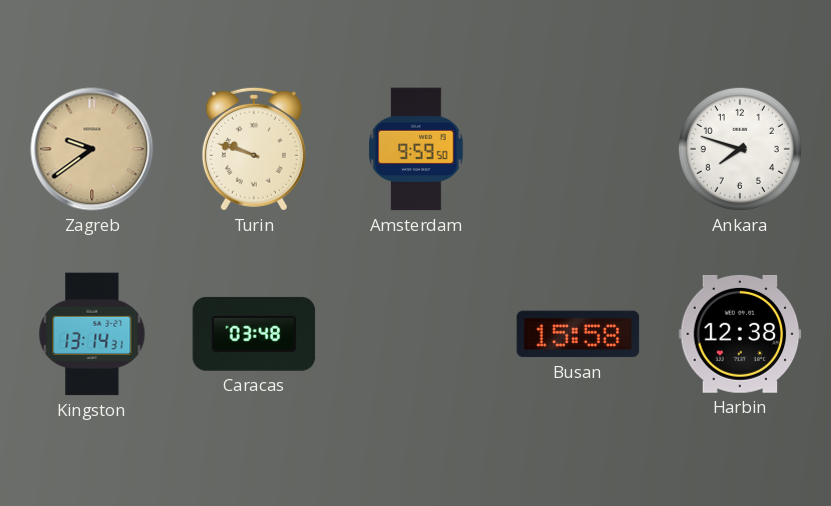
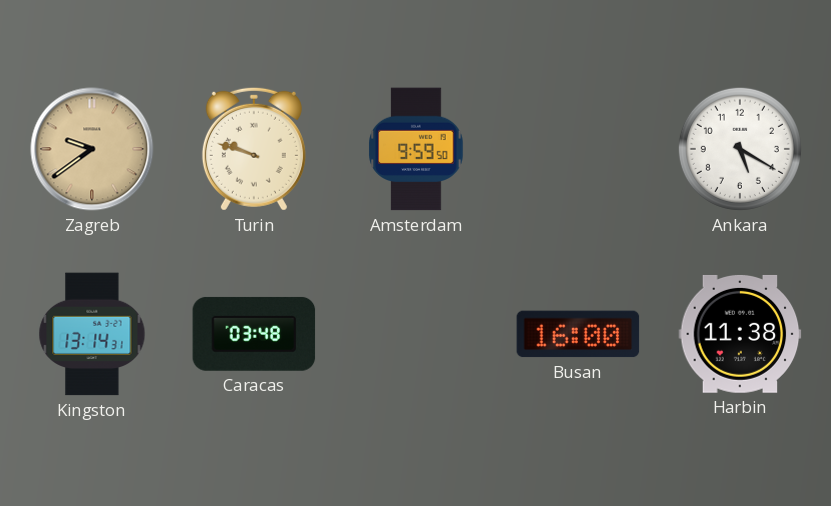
Ankara: 7:48 -> 5:20 (740, 149)
Busan: 15:58 -> 16:00 (578, 334)
Harbin: 12:38 -> 11:38 (740, 334)
